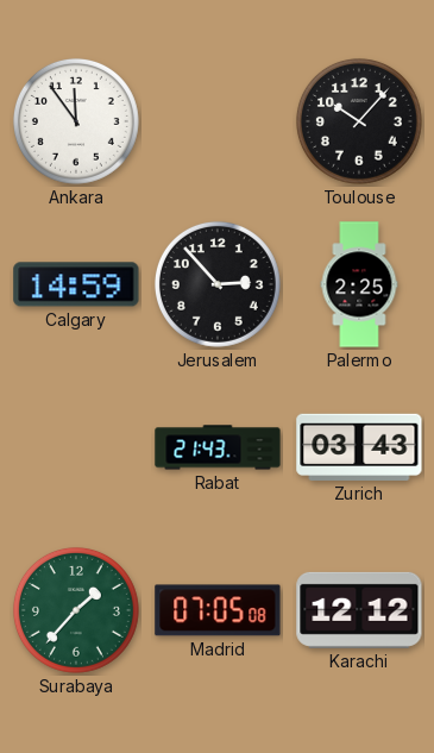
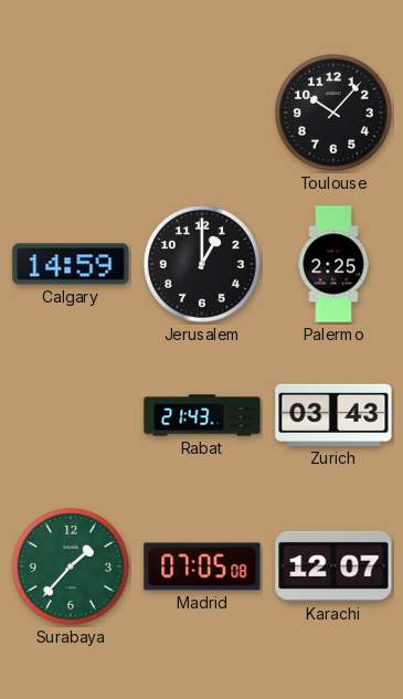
Ankara: 11:54 -> none (76, 121)
Jerusalem: 2:53 -> 1:00 (202, 264)
Karachi: 12:12 -> 12:07 (333, 566)
